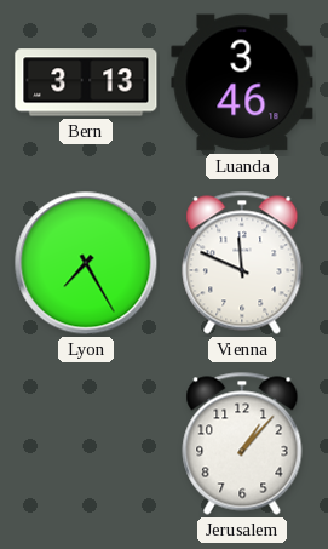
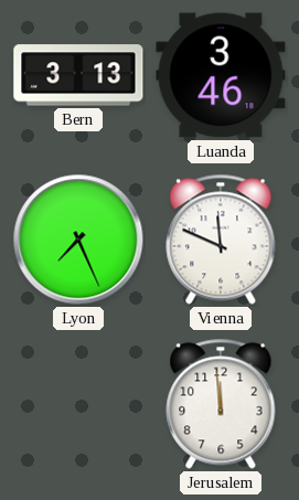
Lyon: 7:25 -> 7:26 (78, 240)
Jerusalem: 1:07 -> 11:59 (221, 404)
